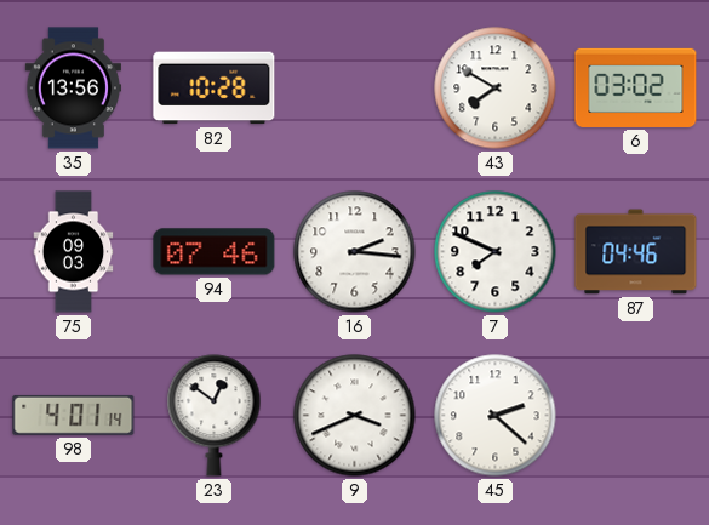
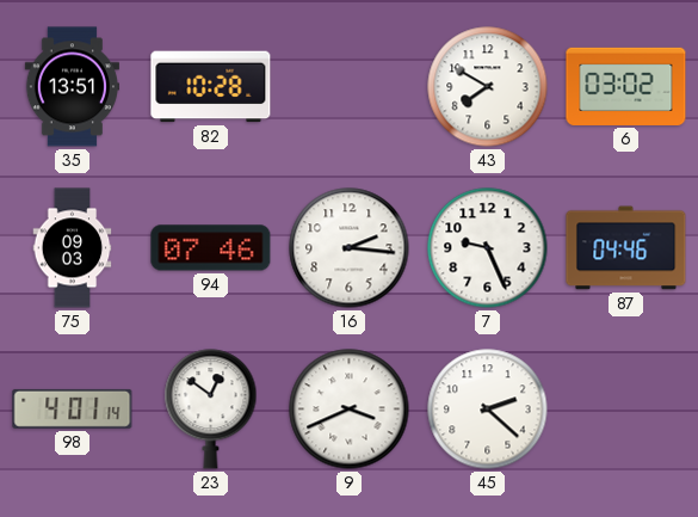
35: 13:56 -> 13:51 (72, 87)
7: 7:49 -> 9:26 (488, 248)
